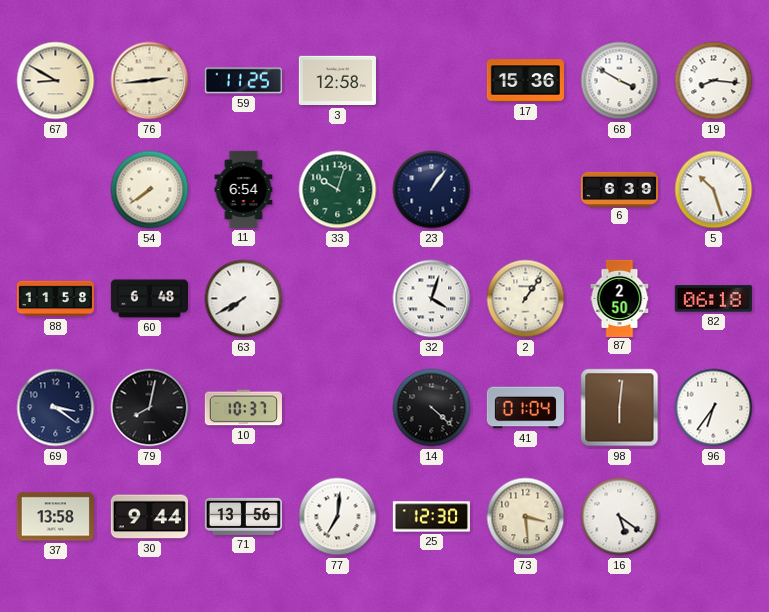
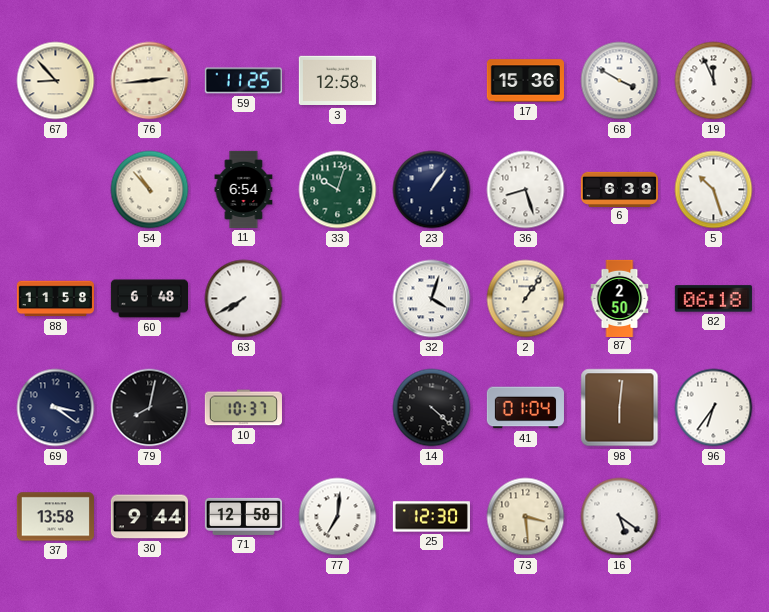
67: 8:50 -> 8:53 (56, 81)
19: 8:16 -> 11:56 (714, 81)
54: 7:39 -> 10:53 (150, 190)
36: none -> 8:27 (526, 190)
71: 13:56 -> 12:58 (243, 516)
